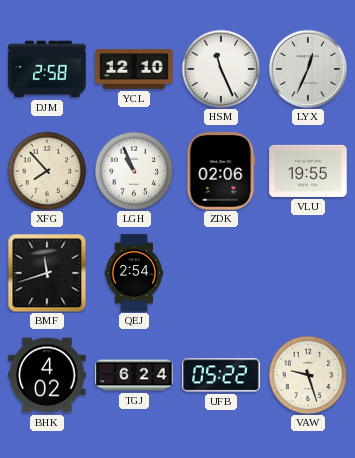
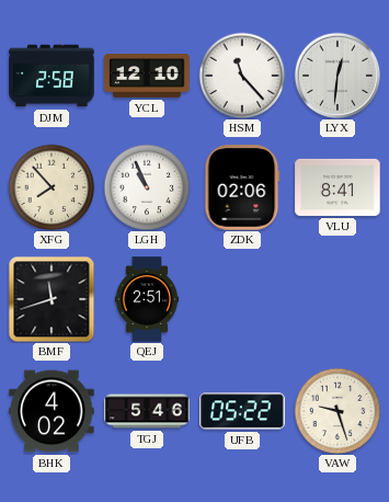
HSM: 11:26 -> 11:23 (242, 76)
LYX: 12:34 -> 12:31 (337, 76)
VLU: 19:55 -> 8:41 (337, 187)
QEJ: 2:54 -> 2:51 (147, 299)
TGJ: 6:24 -> 5:46 (147, 411)
